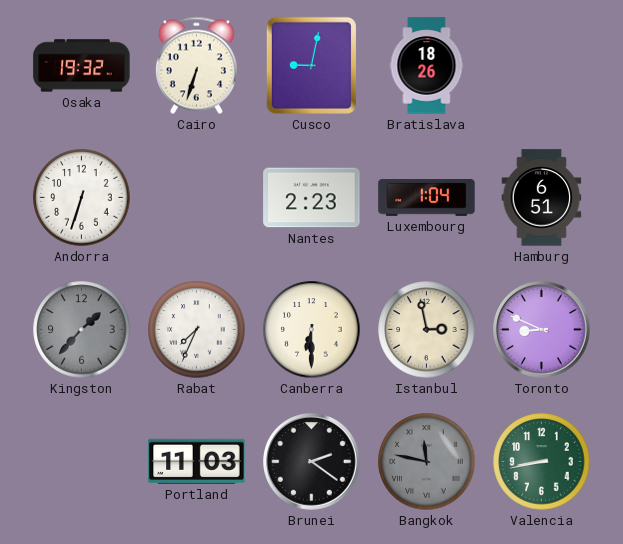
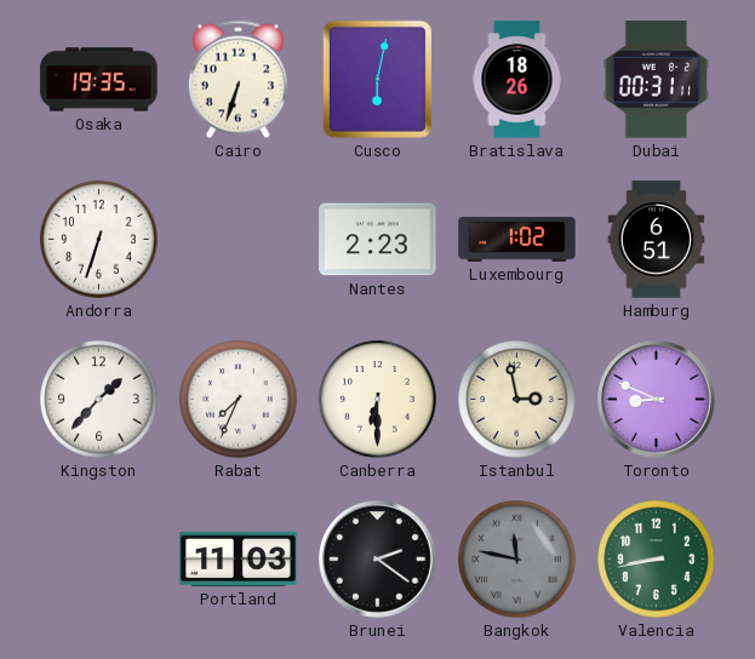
Osaka: 19:32 -> 19:35 (99, 80)
Cusco: 9:02 -> 6:02 (377, 79)
Dubai: none -> 00:31 (657, 80)
Luxembourg: 1:04 -> 1:02 (517, 240)
Kingston dial: grey -> white (99, 400)
